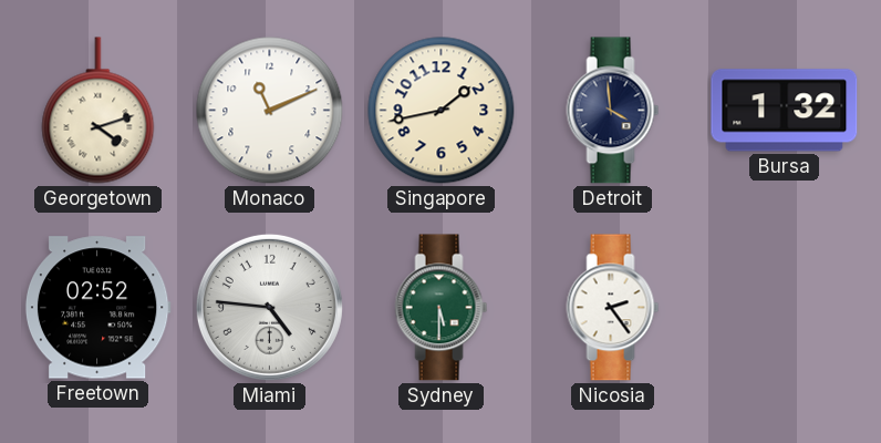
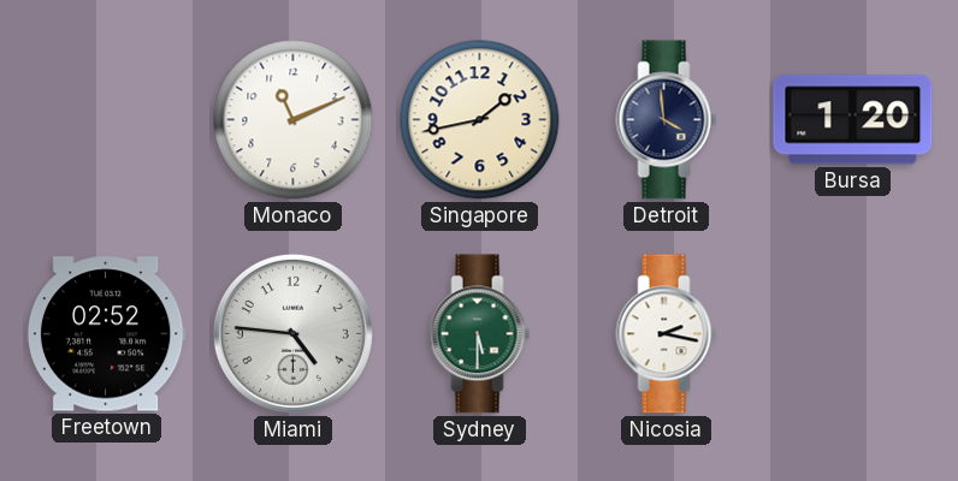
Georgetown: 4:12 -> none (99, 111)
Bursa: 1:32 -> 1:20 (853, 120)
Nicosia: 2:24 -> 2:17 (667, 334)
